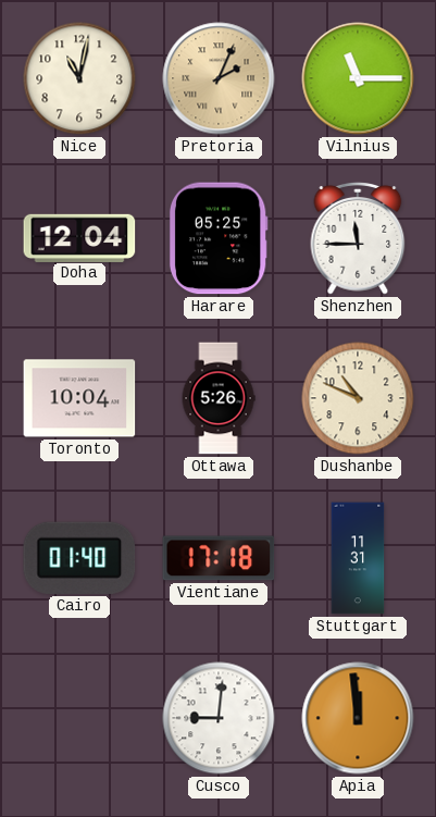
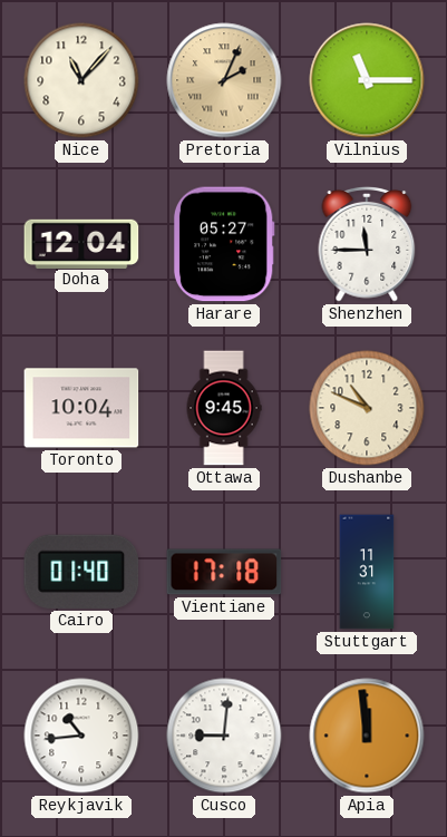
Nice: 11:02 -> 11:07 (81, 80)
Harare: 05:25 -> 05:27 (224, 244)
Ottawa: 5:26 -> 9:45 (224, 408)
Reykjavik: none -> 10:44 (81, 736)
